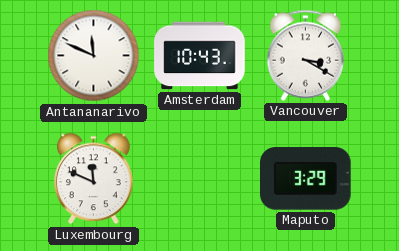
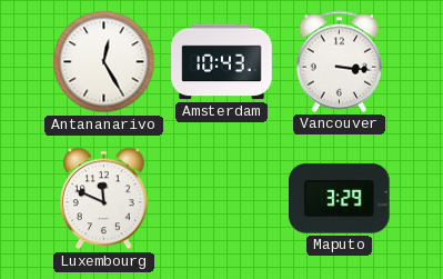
Antananarivo: 11:49 -> 12:25 (104, 62)
Vancouver: 3:20 -> 3:16 (340, 61)
